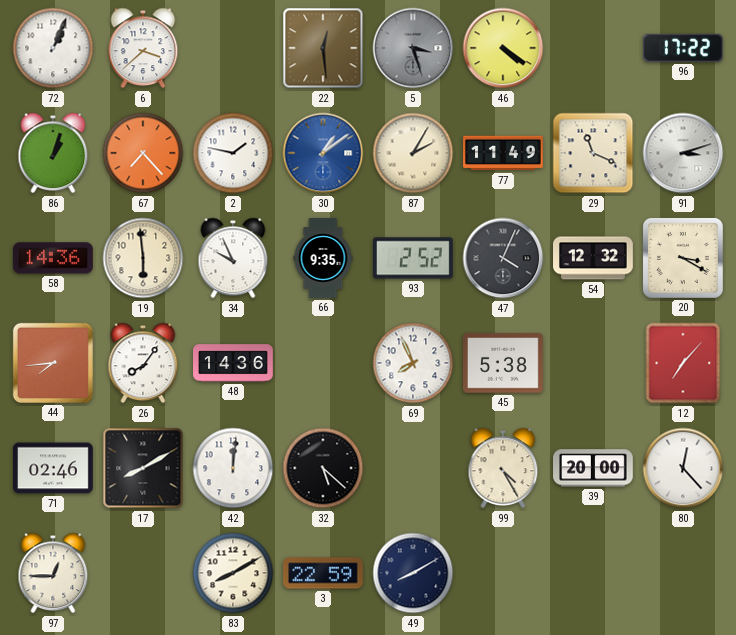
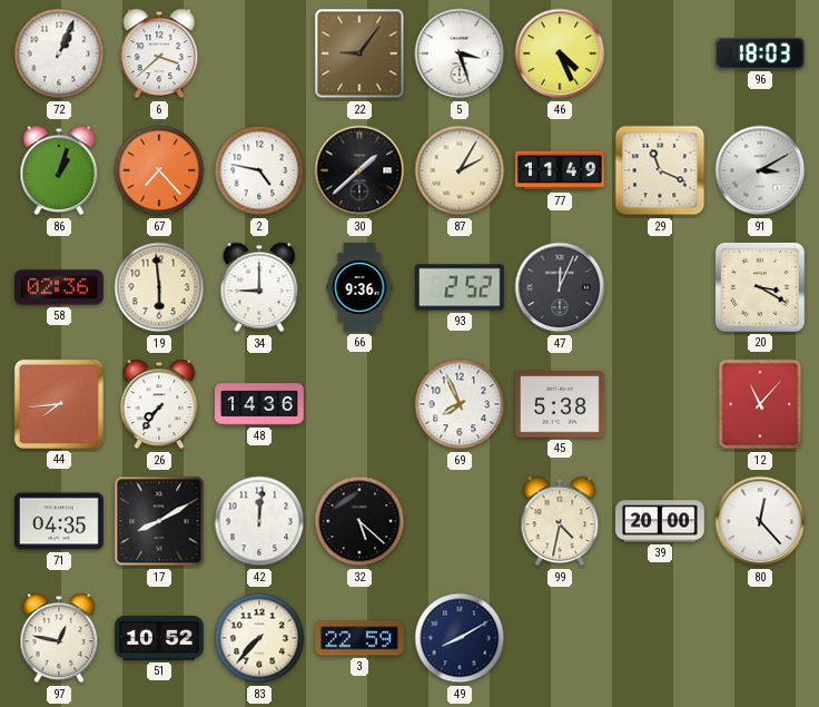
22: 12:29 -> 9:06 (359, 53)
5 dial: grey -> white (460, 53)
46: 4:21 -> 4:26 (560, 53)
96: 17:22 -> 18:03 (760, 53)
2: 1:47 -> 4:47 (259, 170)
30: 1:09 -> 1:38 (359, 170)
30 dial: blue -> black (359, 170)
91: 3:12 -> 3:10 (760, 170)
58: 14:36 -> 02:36 (59, 287)
34: 9:56 -> 9:00 (259, 287)
66: 9:35 -> 9:36 (359, 287)
47: 4:04 -> 12:04 (560, 287)
54: 12:32 -> none (594, 258)
26: 8:06 -> 7:36 (159, 404)
12: 7:07 -> 11:07 (760, 404)
71: 02:46 -> 04:35 (60, 521)
99: 4:25 -> 4:32 (560, 521)
97: 12:45 -> 12:47 (59, 638)
51: none -> 10:52 (160, 639)
83: 8:10 -> 7:37 (259, 638)
